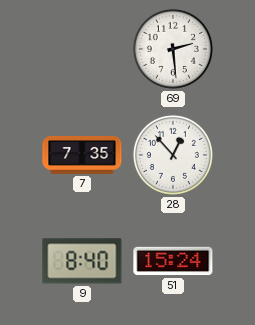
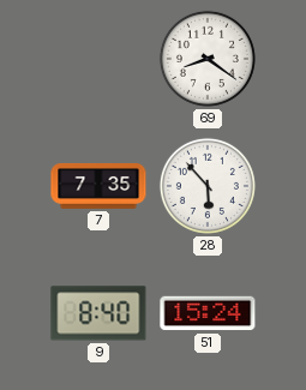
69: 2:29 -> 8:21 (208, 59)
28: 12:53 -> 5:53 (208, 186)
